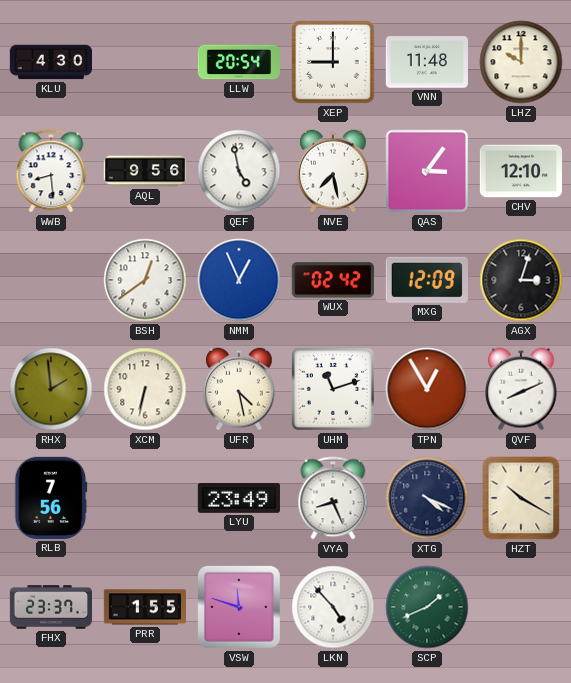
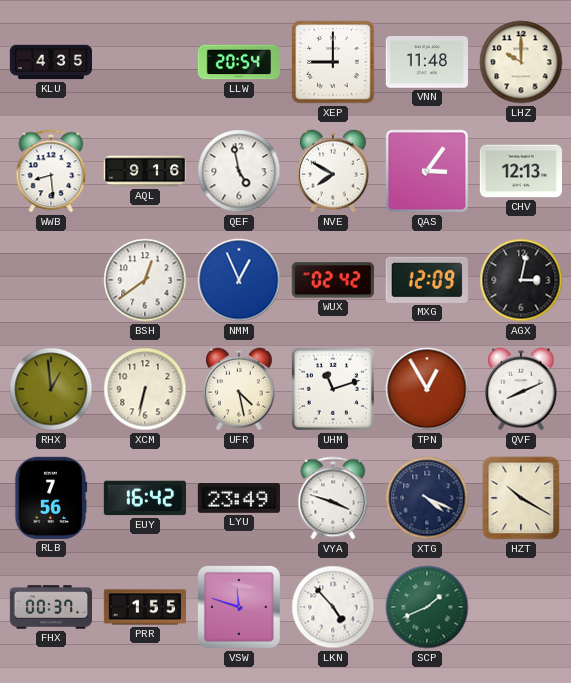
KLU: 4:30 -> 4:35 (51, 62)
AQL: 9:56 -> 9:16 (145, 171)
NVE: 7:28 -> 7:50 (333, 171)
CHV: 12:10 -> 12:13 (520, 171)
AGX: 3:03 -> 3:02 (521, 280)
RHX: 1:59 -> 12:59 (51, 389)
EUY: none -> 16:42 (145, 498)
VYA: 8:26 -> 3:48 (333, 498)
FHX: 23:37 -> 00:37 (50, 607)
